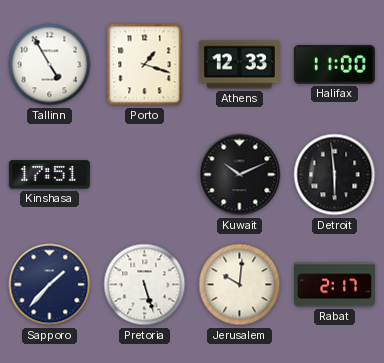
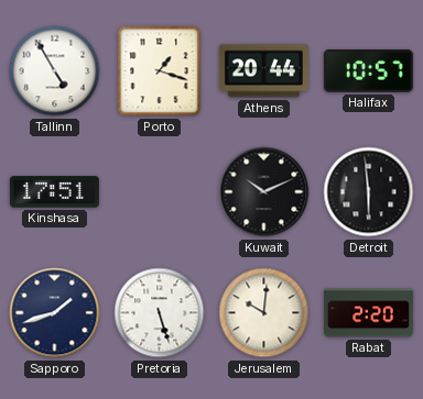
Athens: 12:33 -> 20:44 (263, 71)
Halifax: 11:00 -> 10:57 (368, 70)
Sapporo: 1:37 -> 1:42 (55, 313)
Rabat: 2:17 -> 2:20 (368, 313)
